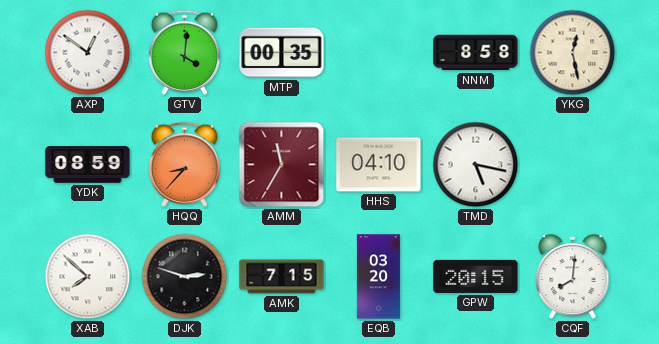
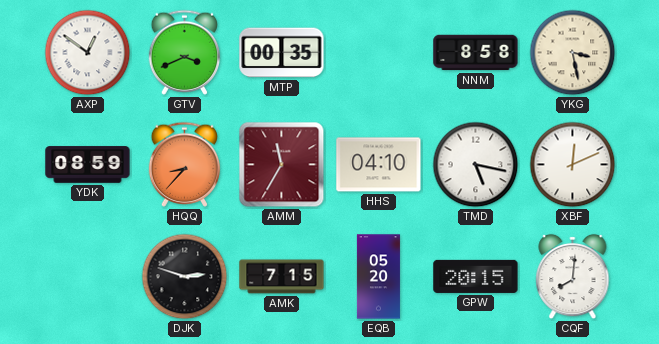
GTV: 4:01 -> 3:41 (185, 52)
YKG: 12:28 -> 3:28 (573, 53)
XBF: none -> 12:11 (573, 165)
XAB: 7:52 -> none (88, 277)
EQB: 03:20 -> 05:20 (378, 277)
